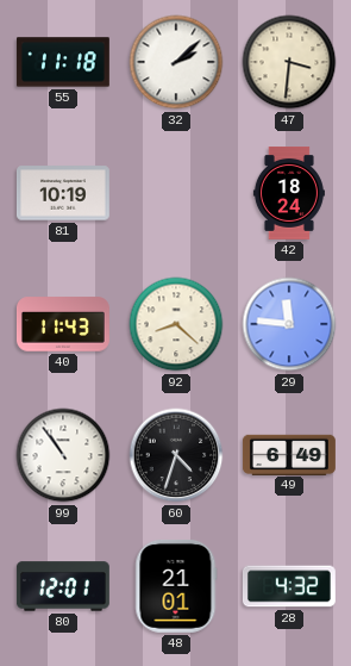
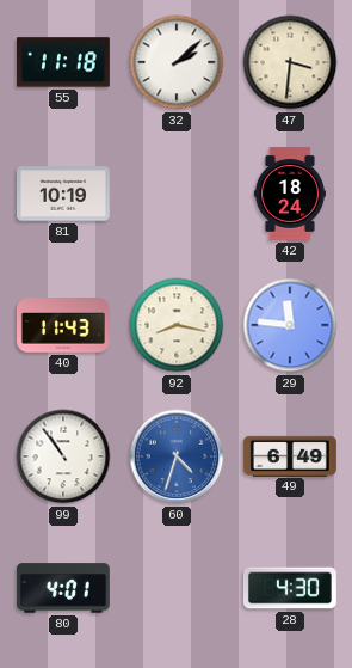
92: 8:22 -> 8:17 (177, 325)
60 dial: black -> blue (177, 456)
80: 12:01 -> 4:01 (63, 588)
48: 21:01 -> none (176, 586)
28: 4:32 -> 4:30 (290, 588)
